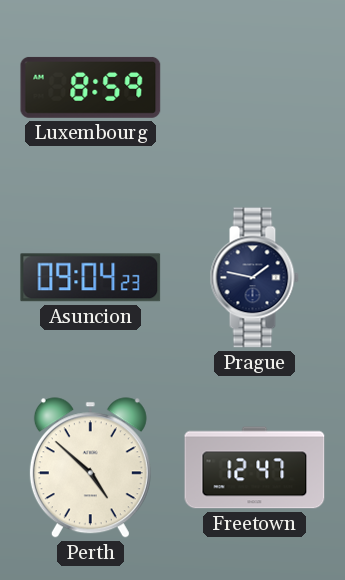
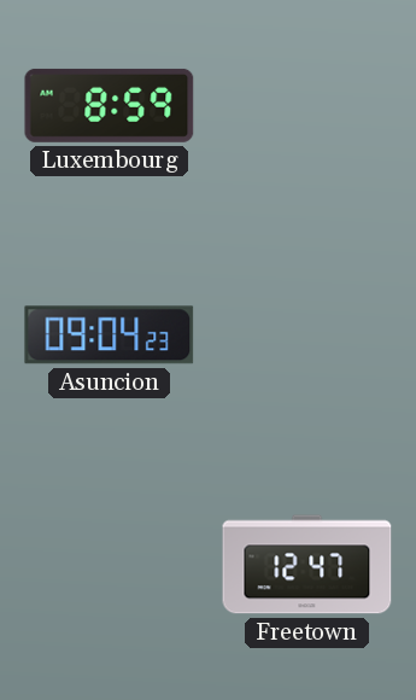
Prague: 1:47 -> none (254, 278)
Perth: 4:52 -> none (90, 468)
